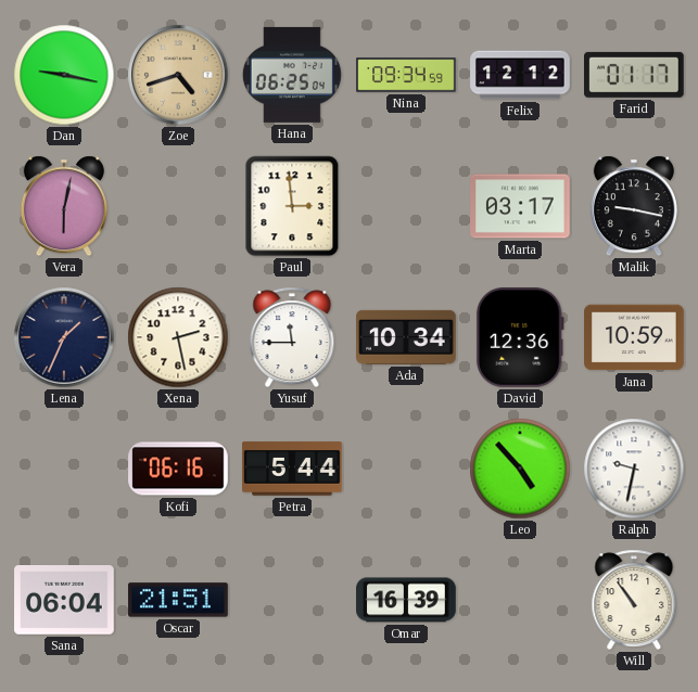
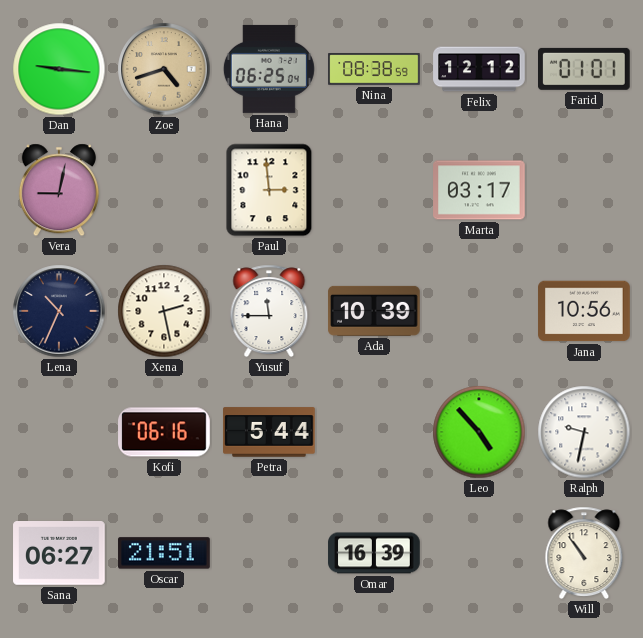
Dan: 9:17 -> 9:16 (59, 69)
Nina: 09:34 -> 08:38 (374, 69)
Farid: 01:17 -> 01:01 (585, 69)
Vera: 6:02 -> 9:02 (59, 190)
Malik: 9:17 -> none (634, 206)
Lena: 1:34 -> 10:34 (59, 311)
Ada: 10:34 -> 10:39 (374, 311)
David: 12:36 -> none (520, 338)
Jana: 10:59 -> 10:56 (584, 311)
Sana: 06:04 -> 06:27 (59, 554)
